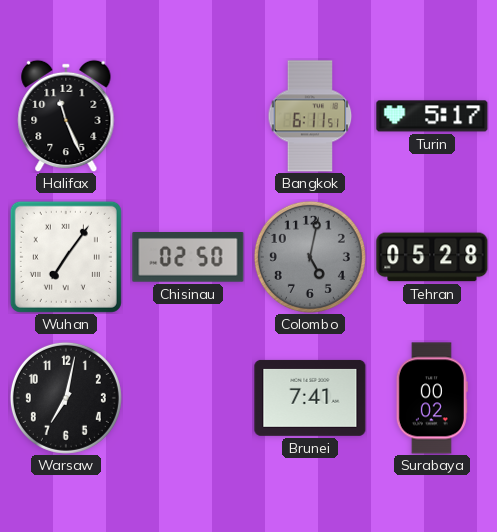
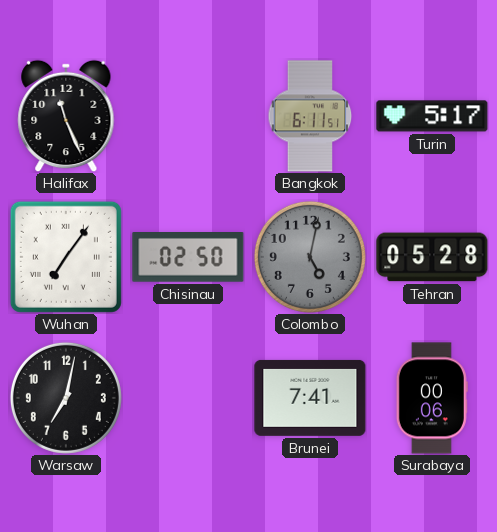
Surabaya: 00:02 -> 00:06 (432, 398)
